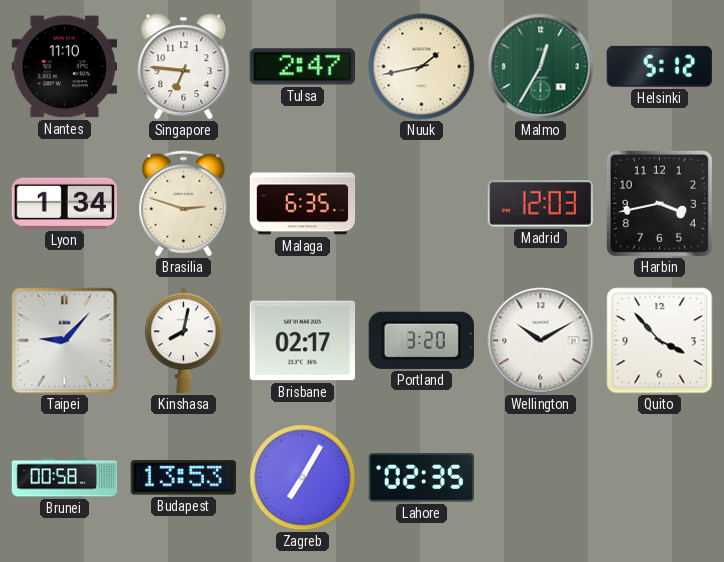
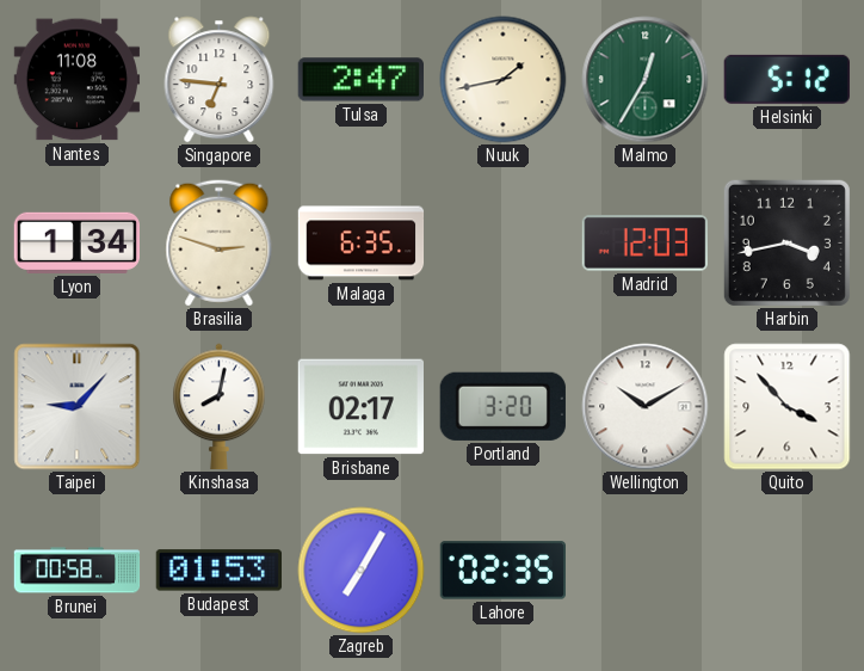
Nantes: 11:10 -> 11:08 (78, 80)
Budapest: 13:53 -> 01:53 (218, 571)
